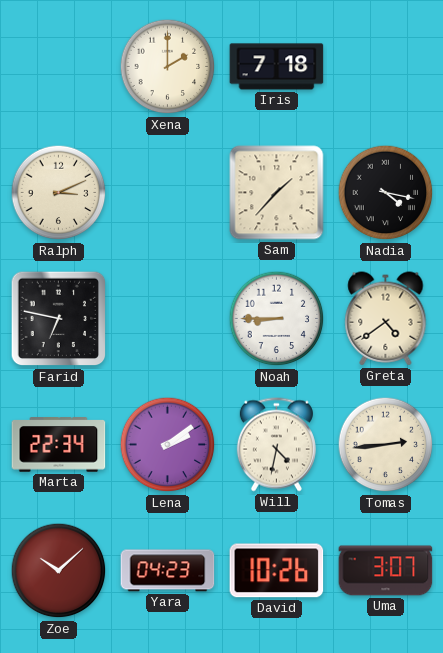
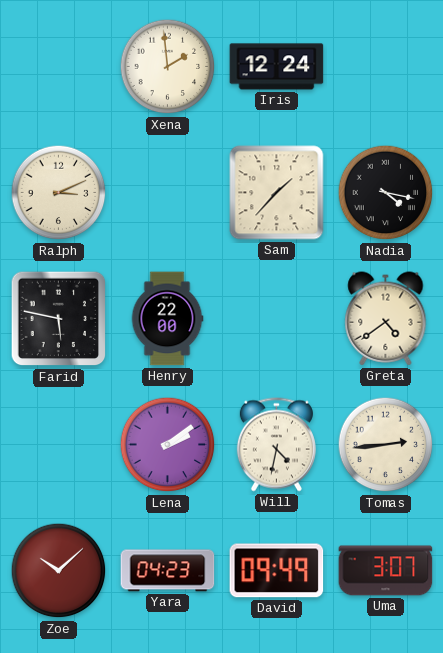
Xena: 2:00 -> 1:59 (168, 67)
Iris: 7:18 -> 12:24 (277, 67)
Farid: 6:47 -> 5:47 (59, 319)
Henry: none -> 22:00 (167, 319)
Noah: 8:45 -> none (277, 319)
Marta: 22:34 -> none (59, 445)
David: 10:26 -> 09:49 (277, 571)
